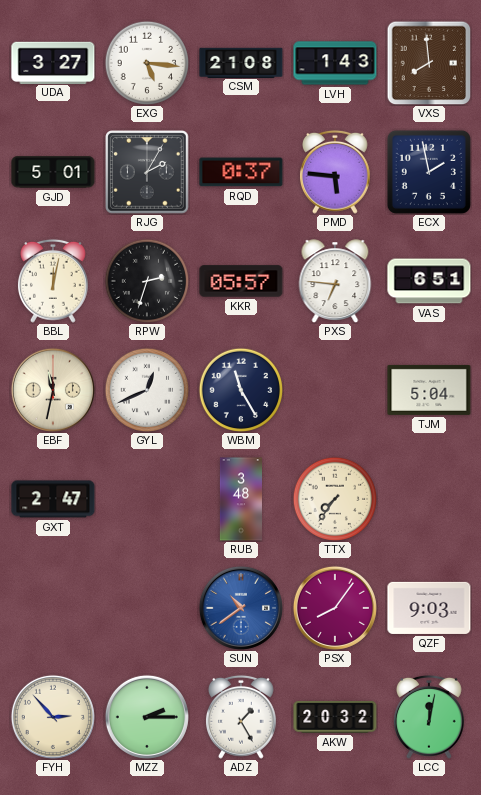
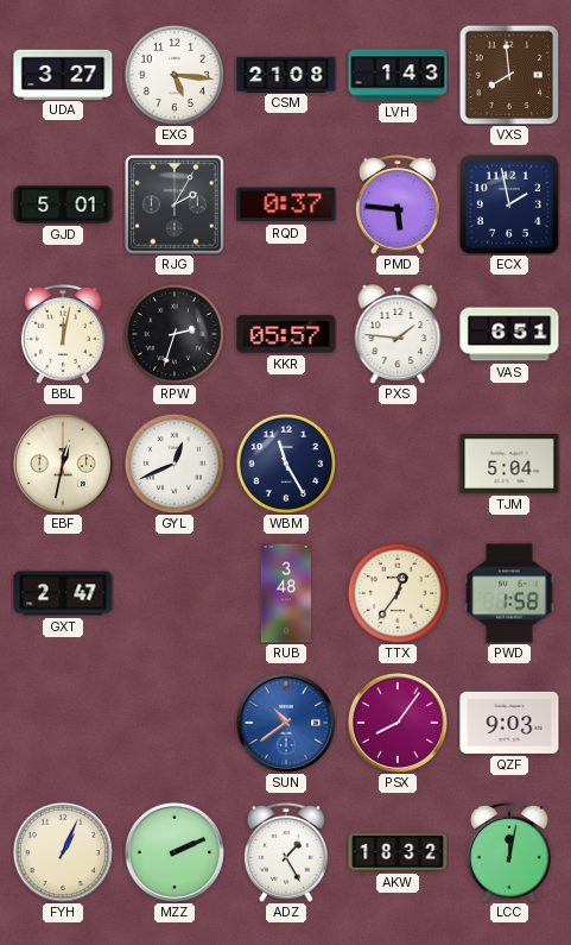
PXS: 6:46 -> 1:46 (398, 334)
EBF: 11:32 -> 12:32 (63, 464)
TTX: 7:36 -> 12:36 (396, 592)
PWD: none -> 1:58 (509, 593)
FYH: 2:53 -> 1:04 (63, 852)
MZZ: 2:15 -> 2:11 (175, 852)
AKW: 20:32 -> 18:32 (398, 852)
